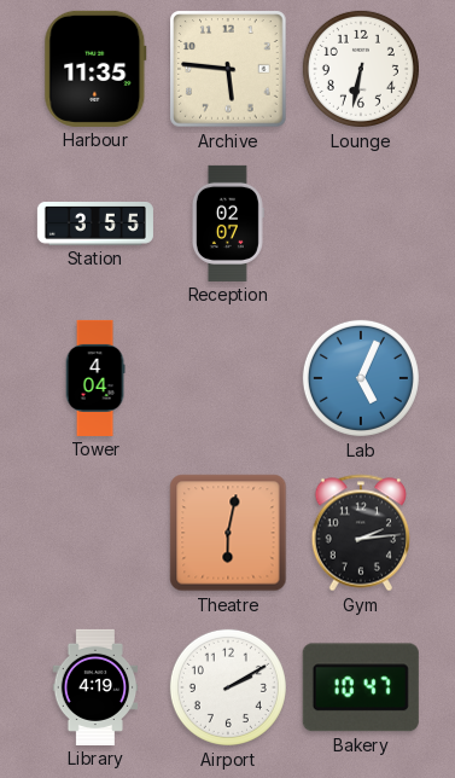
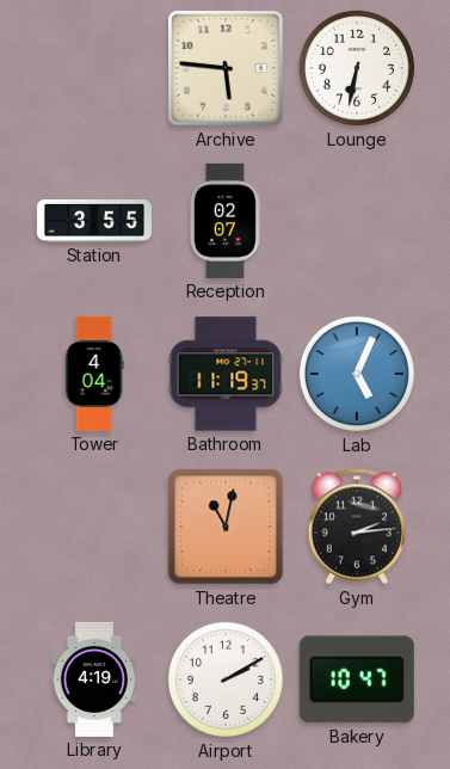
Harbour: 11:35 -> none (95, 69)
Bathroom: none -> 11:19 (226, 374)
Theatre: 6:02 -> 11:02 (226, 527)
